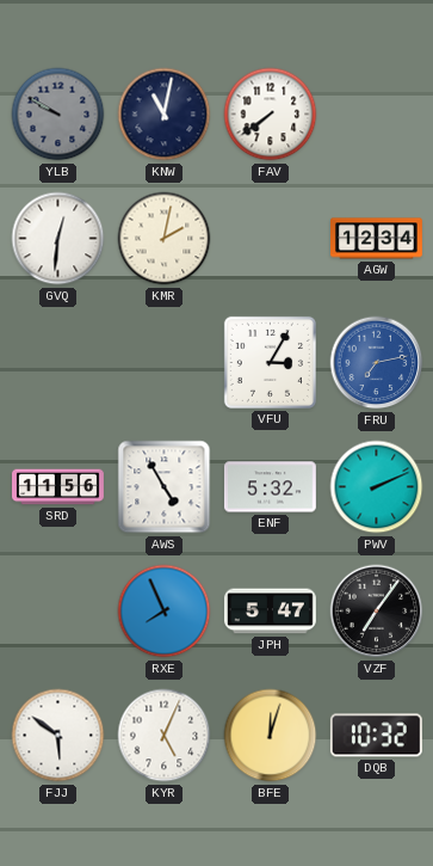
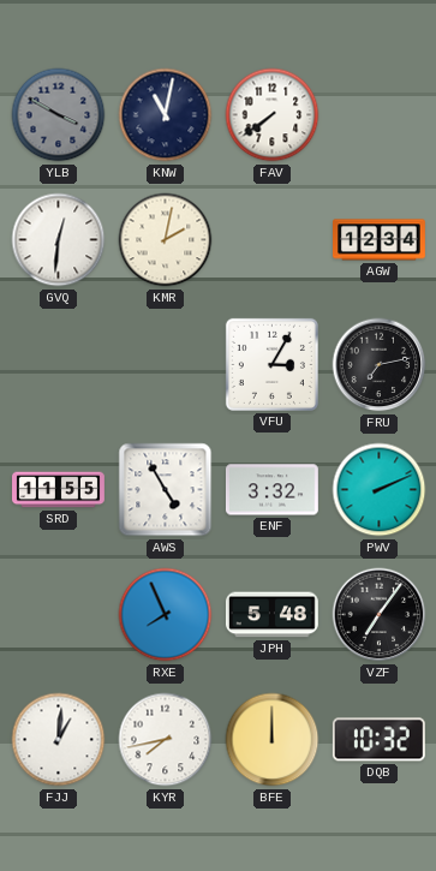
YLB: 9:50 -> 3:50 (59, 115)
FRU dial: blue -> black (380, 365)
SRD: 11:56 -> 11:55 (59, 490)
ENF: 5:32 -> 3:32 (271, 490)
JPH: 5:47 -> 5:48 (271, 615)
FJJ: 5:51 -> 1:01 (59, 740)
KYR: 5:04 -> 7:43 (166, 740)
BFE: 12:03 -> 12:00 (273, 740)
